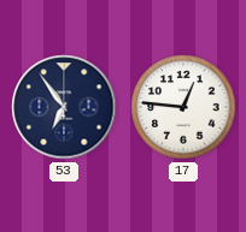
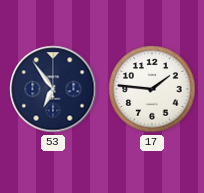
17: 12:46 -> 1:46 (152, 89)
